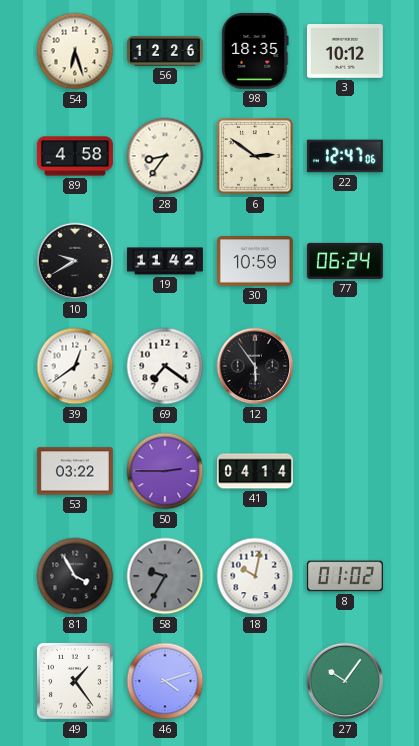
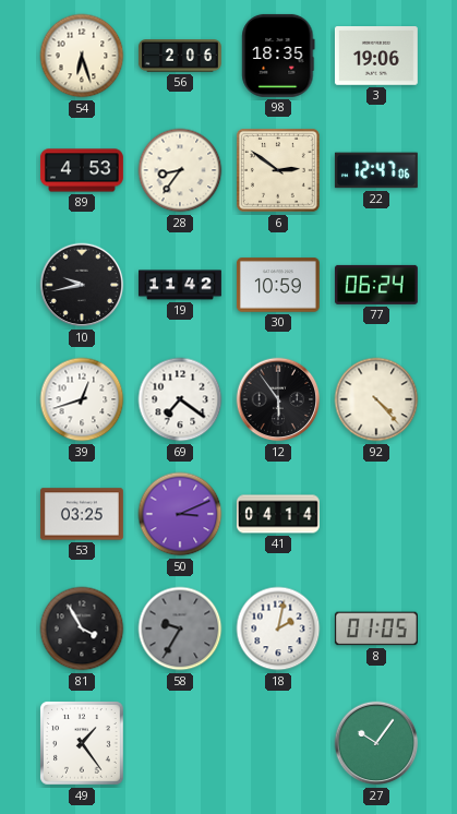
56: 12:26 -> 2:06 (180, 56)
3: 10:12 -> 19:06 (376, 57)
89: 4:58 -> 4:53 (82, 170)
10: 9:40 -> 9:43 (82, 285)
39: 12:39 -> 12:42 (82, 399)
92: none -> 4:23 (376, 399)
53: 03:22 -> 03:25 (82, 514)
50: 2:45 -> 3:11 (180, 514)
18: 10:02 -> 2:02 (278, 629)
8: 01:02 -> 01:05 (376, 629)
46: 4:12 -> none (165, 681)
